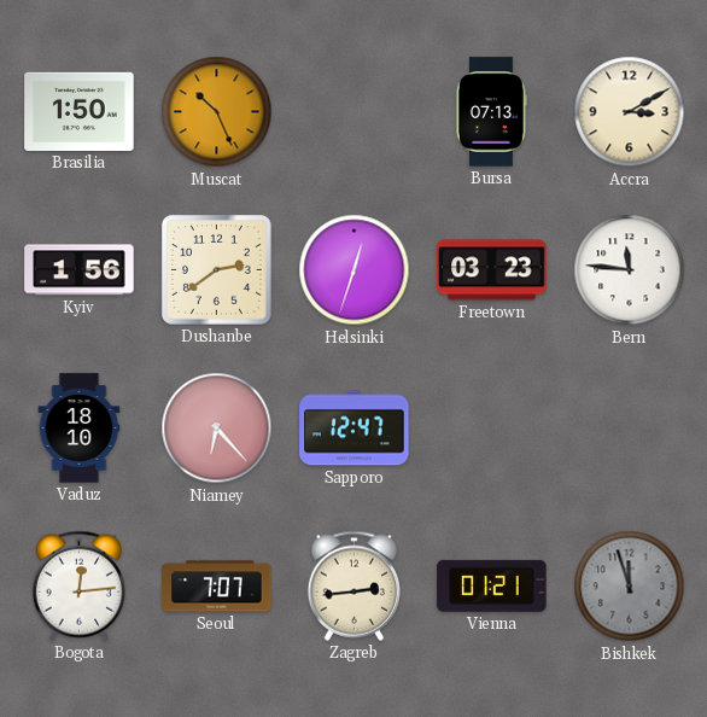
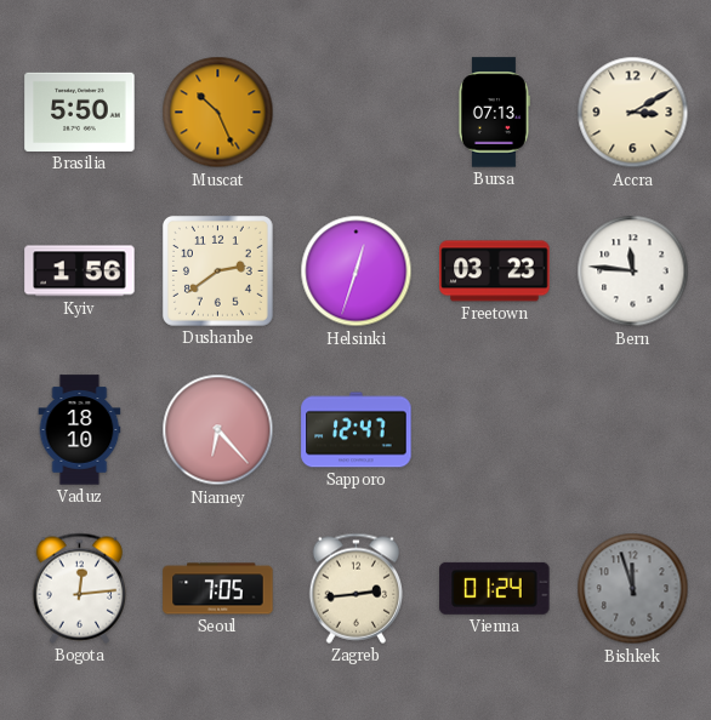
Brasilia: 1:50 -> 5:50 (80, 112)
Seoul: 7:07 -> 7:05 (218, 589)
Vienna: 01:21 -> 01:24 (495, 588)
